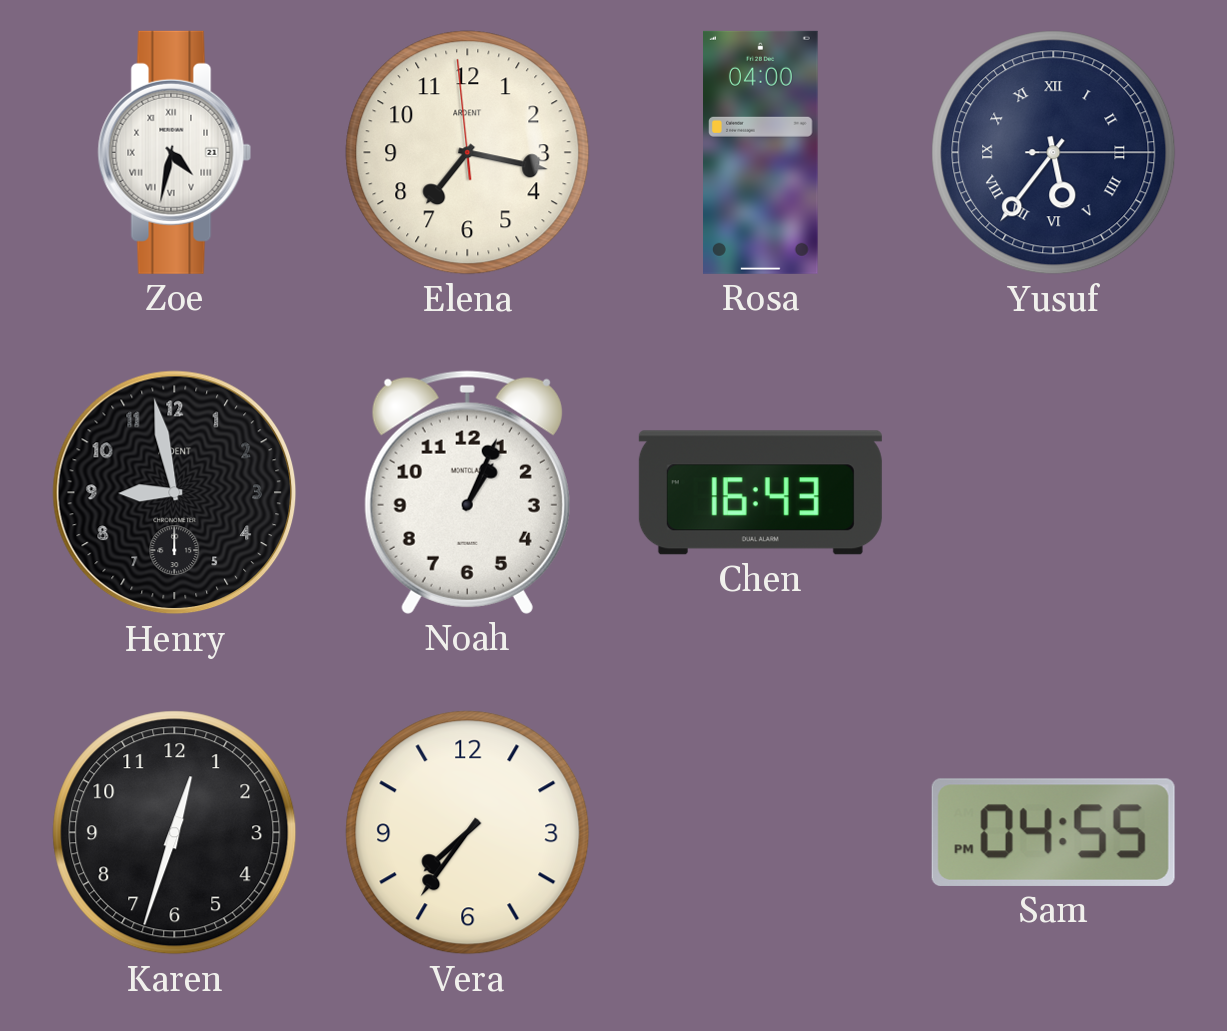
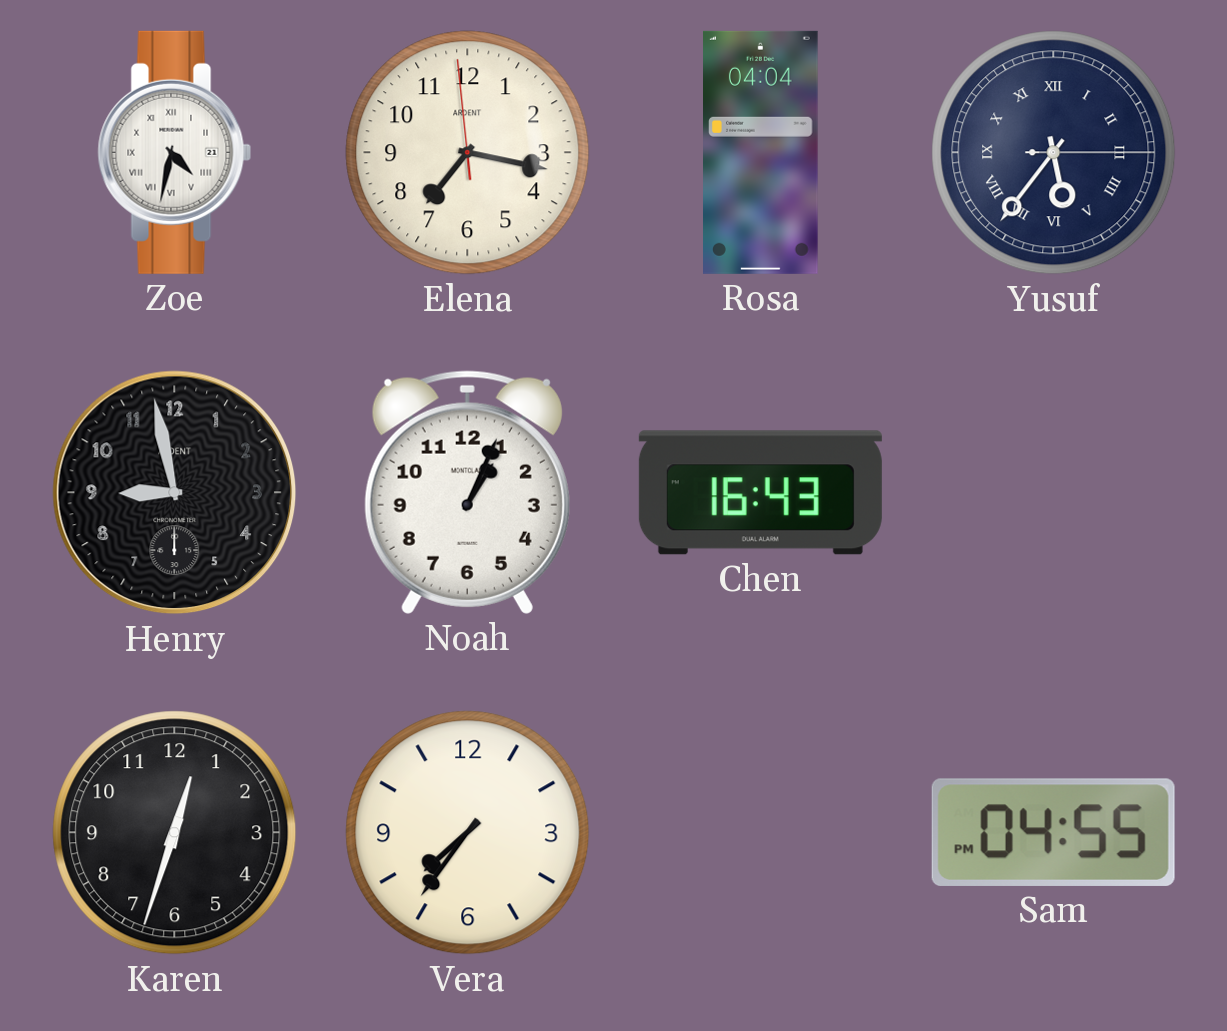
Rosa: 04:00 -> 04:04 (761, 152)
